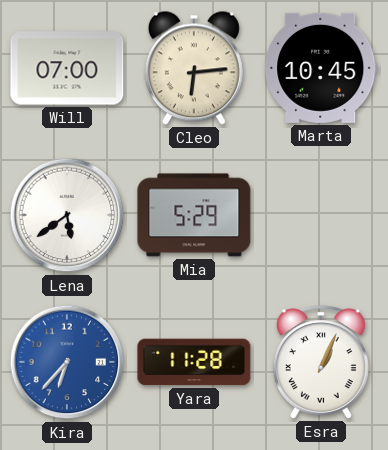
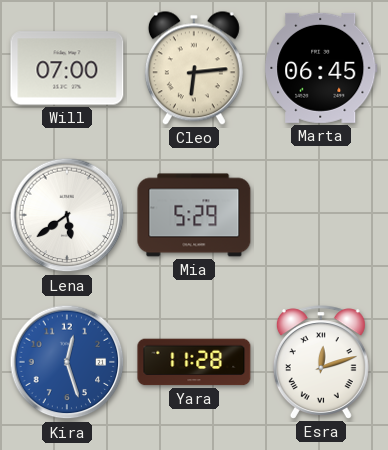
Marta: 10:45 -> 06:45 (321, 68)
Kira: 6:37 -> 12:27 (67, 362)
Esra: 1:04 -> 12:12 (321, 362)
